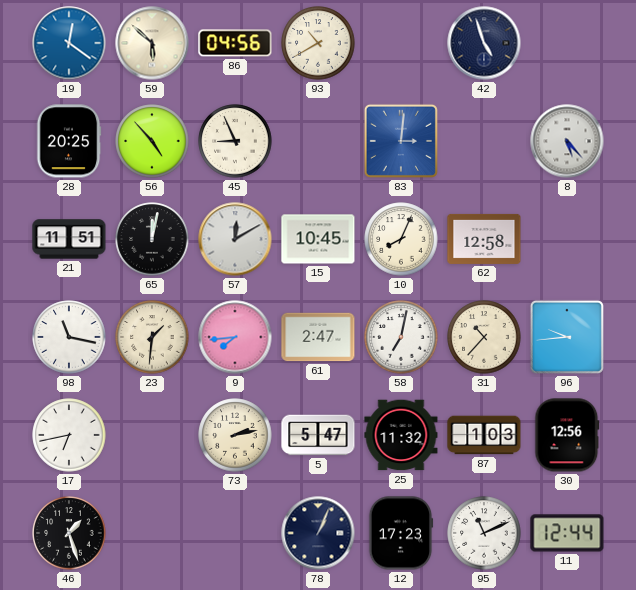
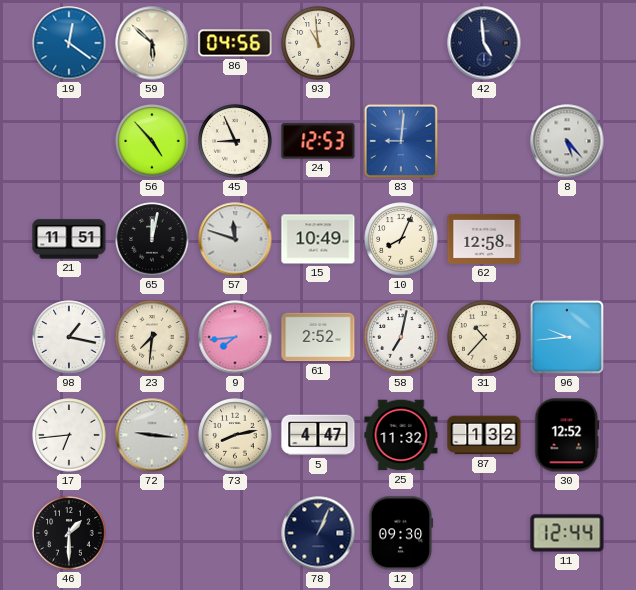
93: 10:40 -> 10:59 (318, 43)
42: 4:57 -> 4:59 (484, 43)
28: 20:25 -> none (69, 141)
24: none -> 12:53 (318, 141)
83: 3:01 -> 9:01 (401, 141)
57: 12:10 -> 11:48 (235, 239)
15: 10:45 -> 10:49 (318, 239)
98: 11:17 -> 1:17 (69, 337)
23: 1:31 -> 7:31 (152, 337)
61: 2:47 -> 2:52 (318, 337)
17: 6:43 -> 6:44 (69, 435)
72: none -> 9:16 (152, 435)
73: 2:13 -> 8:13 (235, 435)
5: 5:47 -> 4:47 (318, 435)
87: 1:03 -> 1:32 (484, 435)
30: 12:56 -> 12:52 (567, 435)
46: 1:27 -> 1:30 (69, 533)
12: 17:23 -> 09:30 (401, 533)
95: 11:11 -> none (484, 533)
